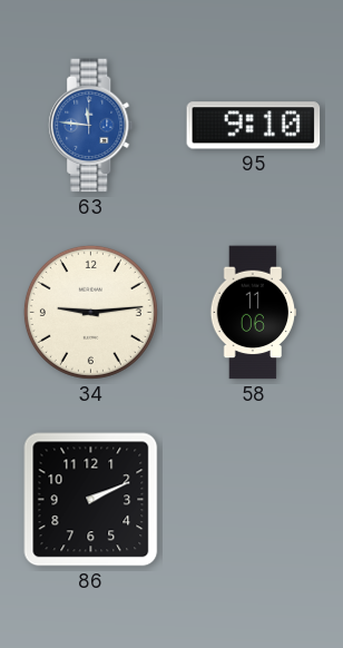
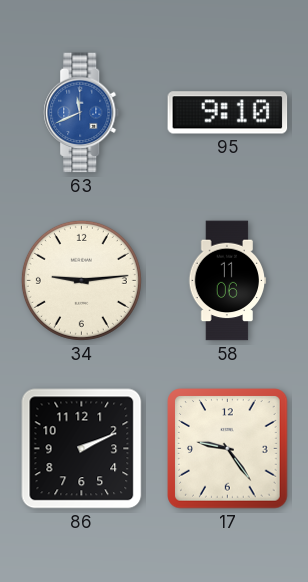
63: 11:46 -> 11:41 (82, 113)
17: none -> 9:24 (228, 449)
